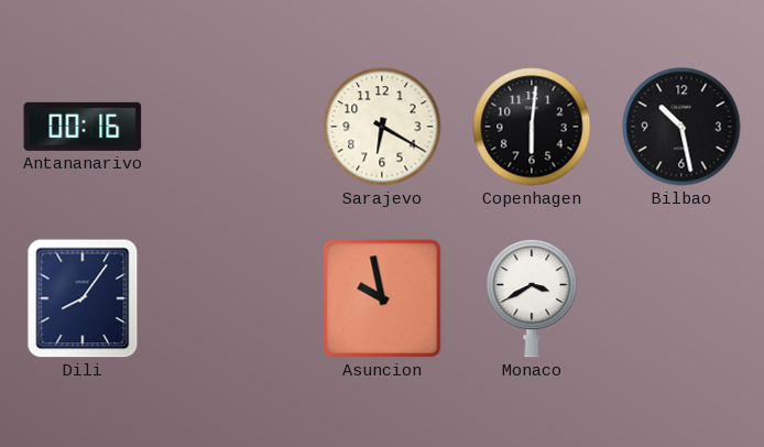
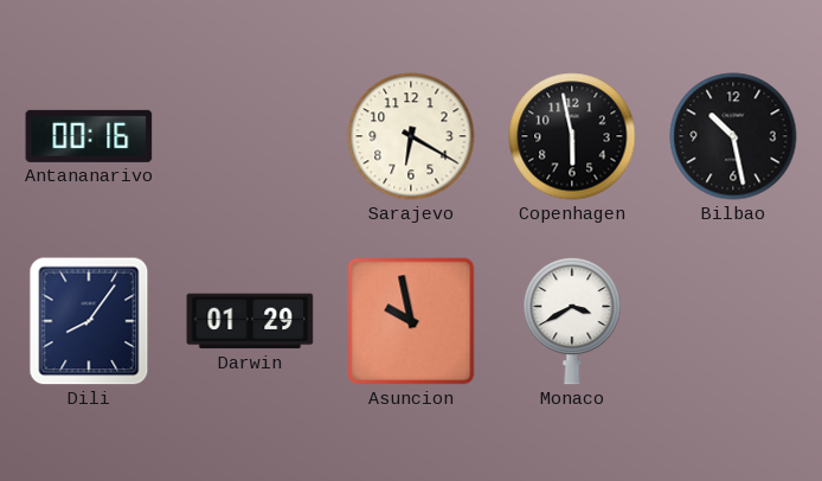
Copenhagen: 6:01 -> 5:58 (572, 136)
Darwin: none -> 01:29 (250, 321)
